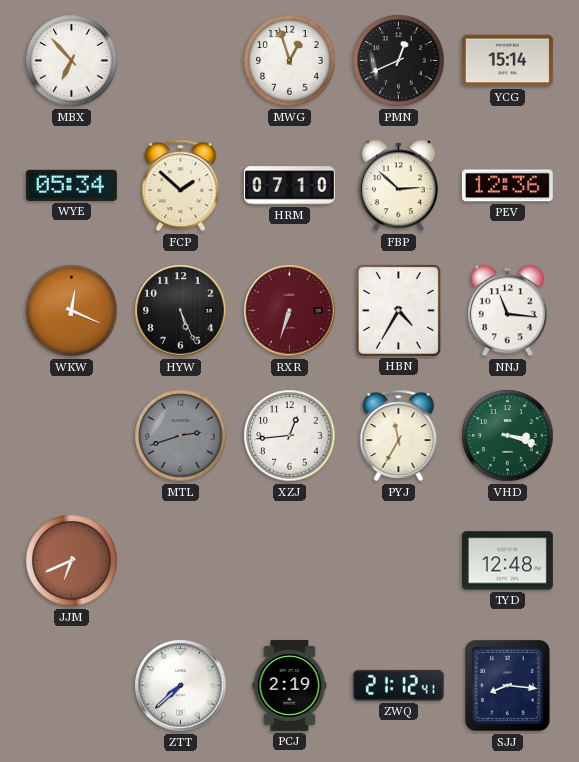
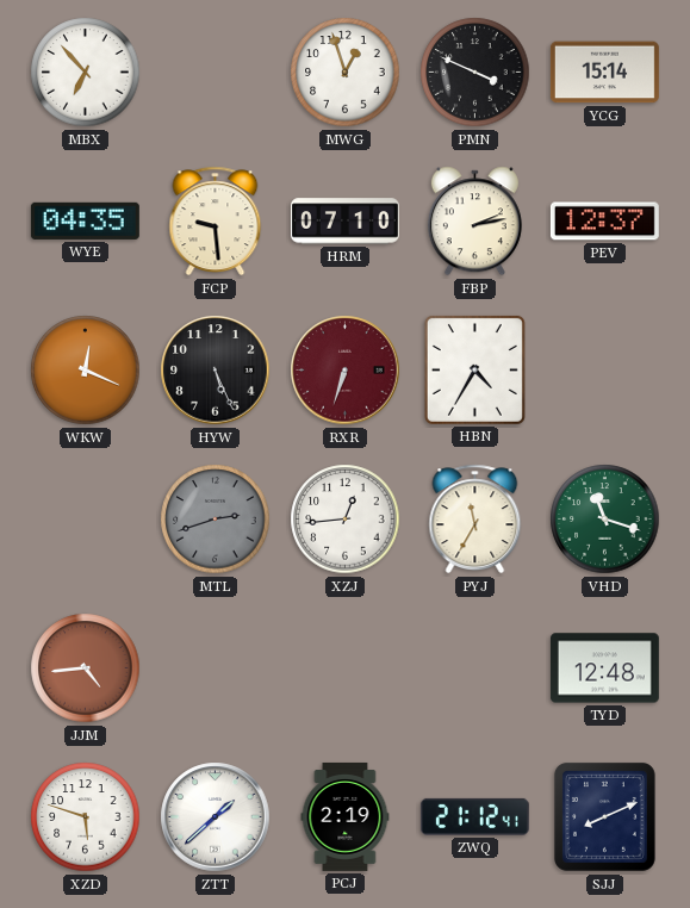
PMN: 12:41 -> 3:49 (475, 73)
WYE: 05:34 -> 04:35 (85, 220)
FCP: 1:52 -> 9:29 (216, 222)
FBP: 2:52 -> 2:13 (474, 222)
PEV: 12:36 -> 12:37 (604, 222)
NNJ: 11:16 -> none (507, 311)
VHD: 3:18 -> 11:18 (605, 520)
JJM: 6:41 -> 4:44 (86, 668)
XZD: none -> 5:48 (86, 817)
ZTT: 7:38 -> 1:38 (216, 817)
SJJ: 8:16 -> 8:11 (604, 816)
